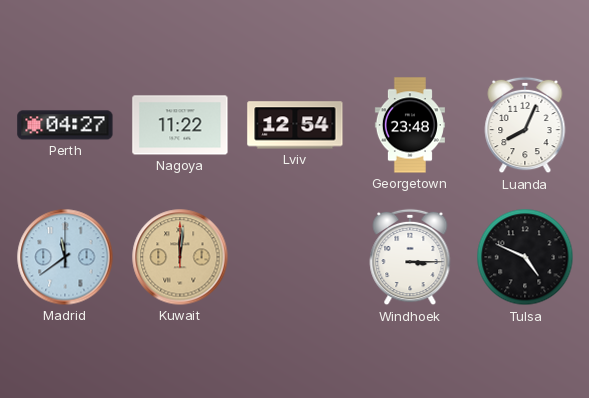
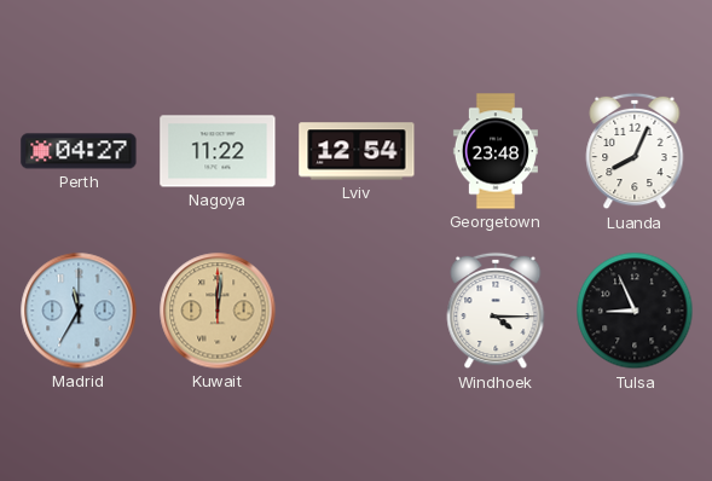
Madrid: 11:39 -> 11:35 (79, 311)
Windhoek: 3:15 -> 4:15 (496, 311)
Tulsa: 4:49 -> 8:56 (635, 311)
